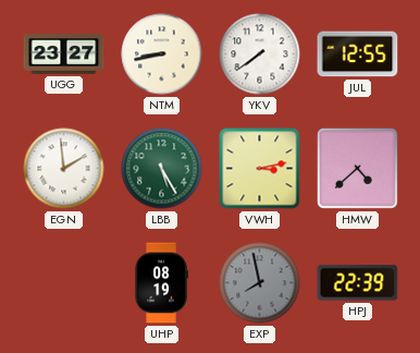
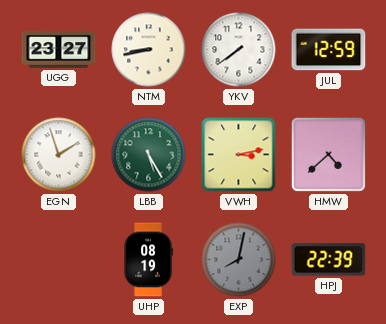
JUL: 12:55 -> 12:59 (329, 50)
EGN: 1:59 -> 1:57 (59, 155)
EXP: 7:58 -> 8:02 (239, 260)
